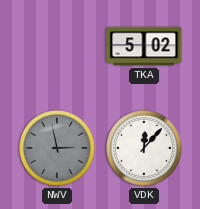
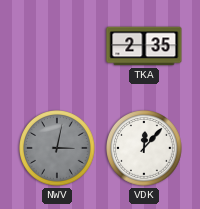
TKA: 5:02 -> 2:35 (144, 46)
NWV: 2:58 -> 3:02 (58, 149)
